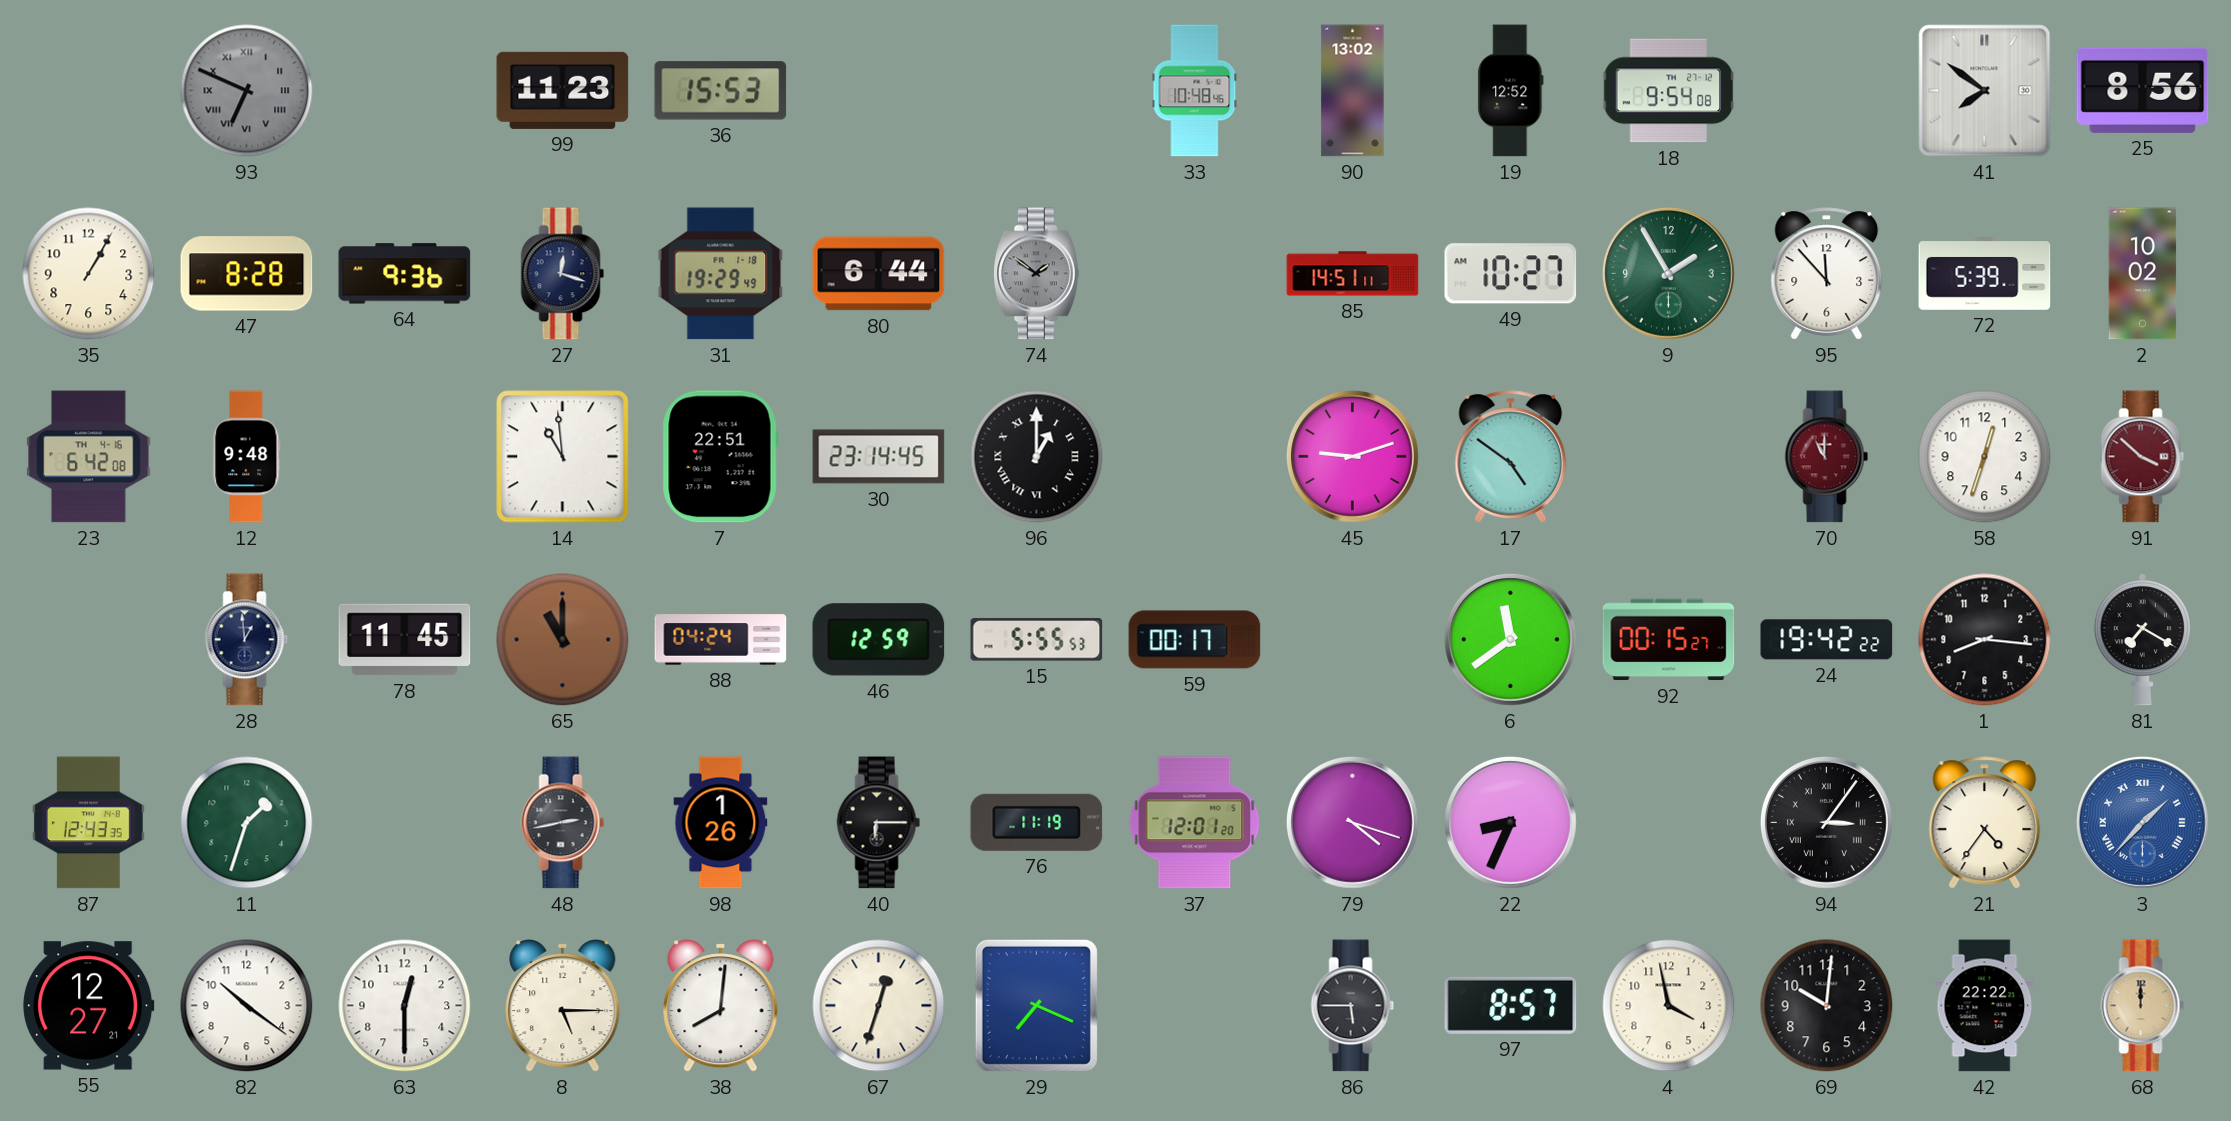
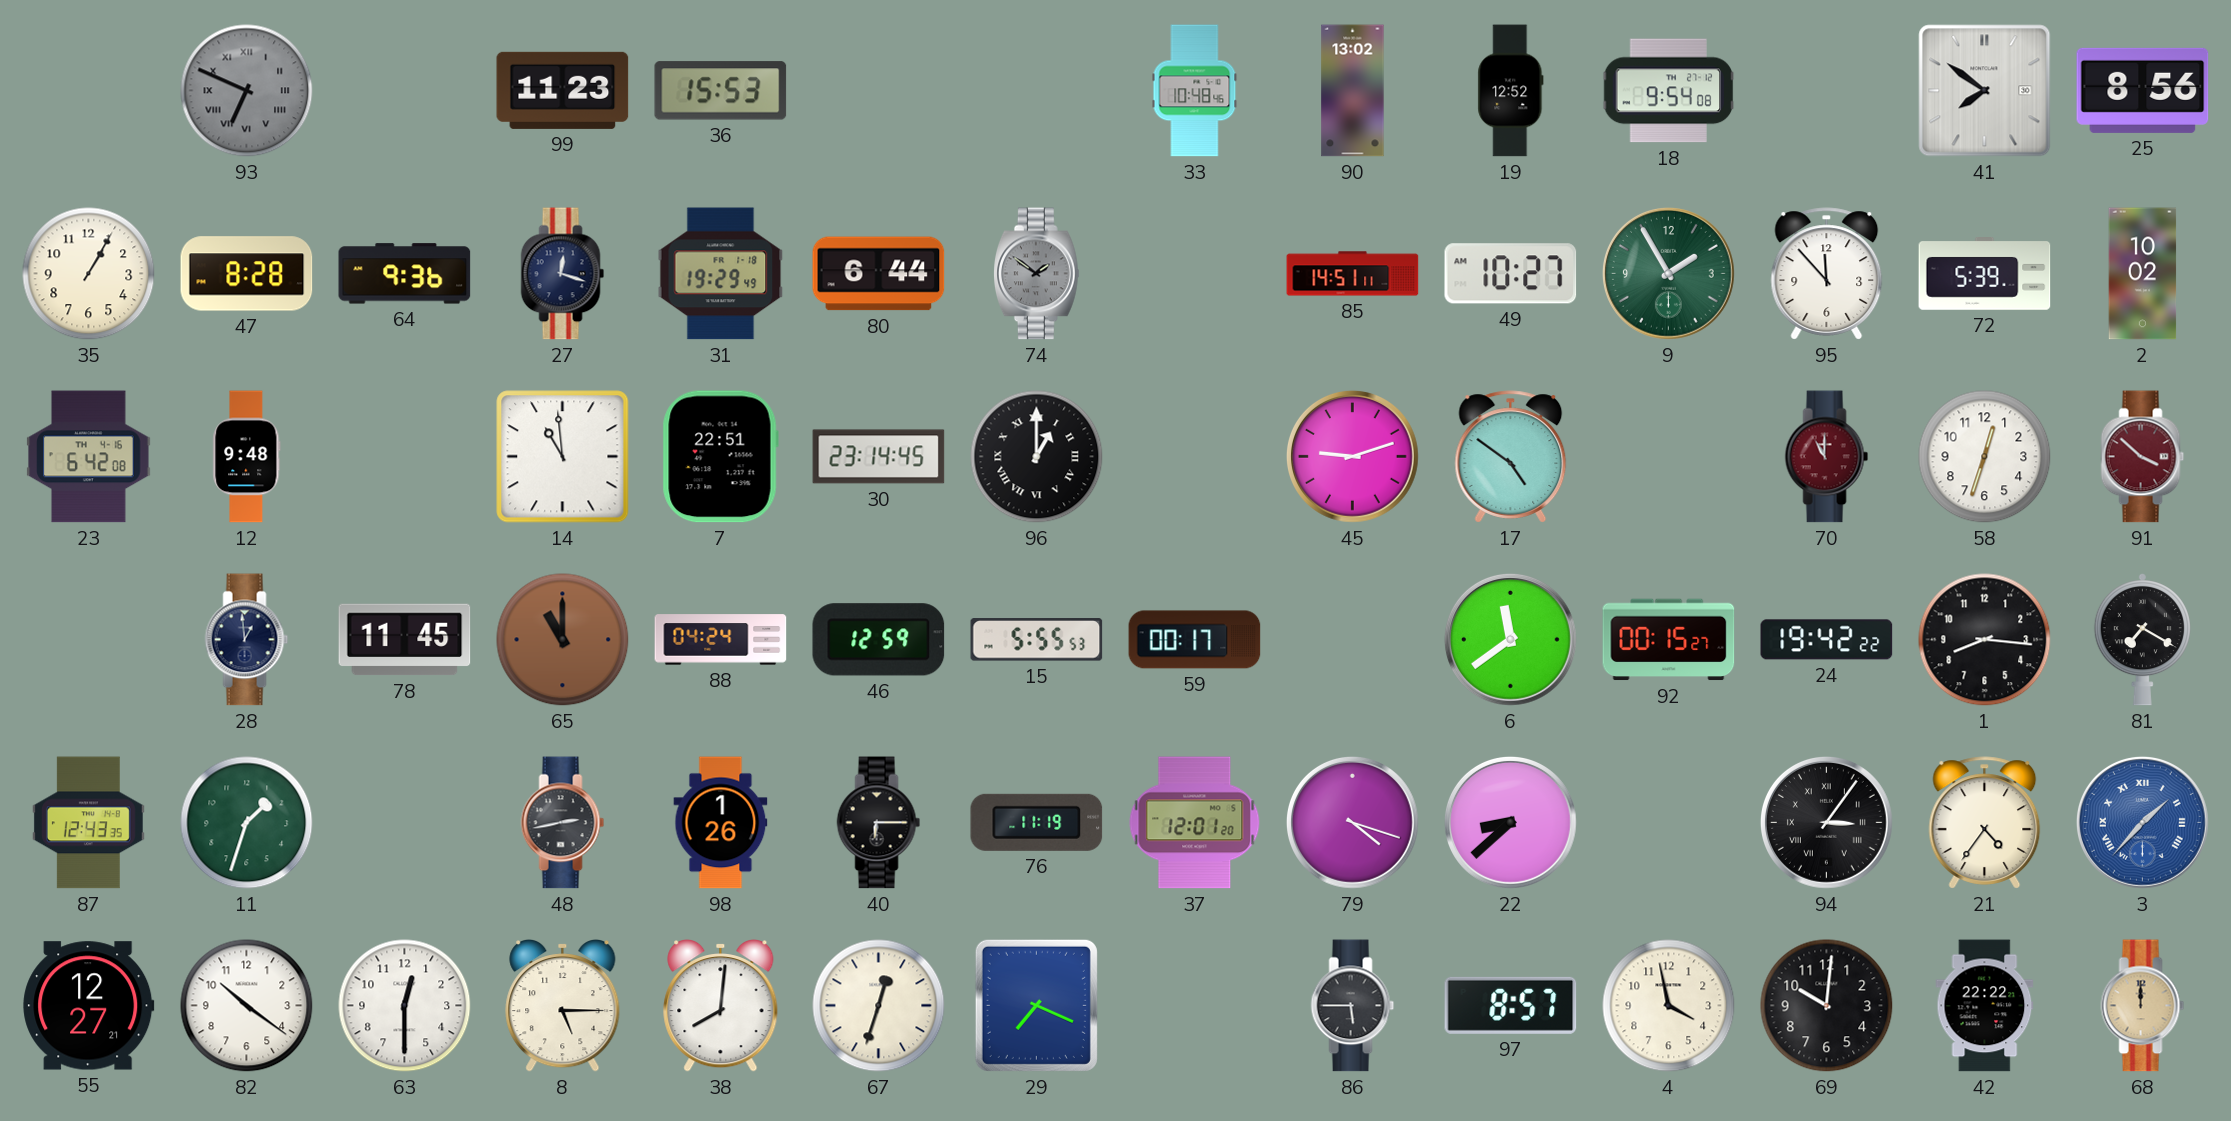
22: 8:34 -> 8:38 (1510, 822)
